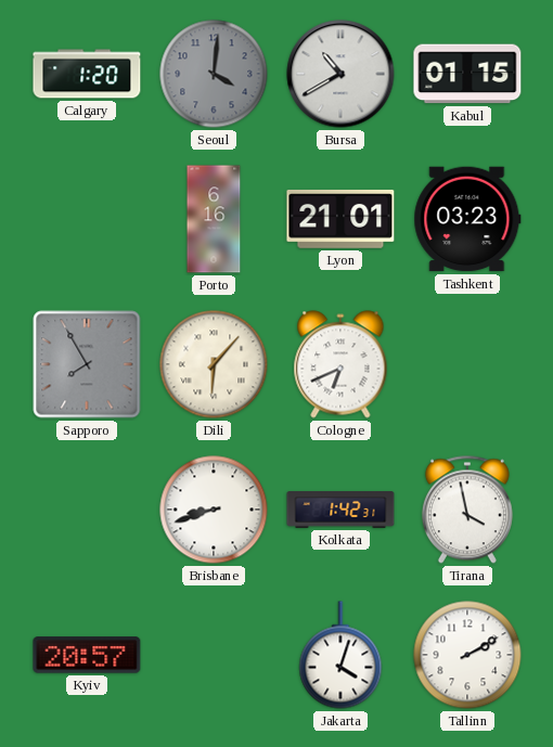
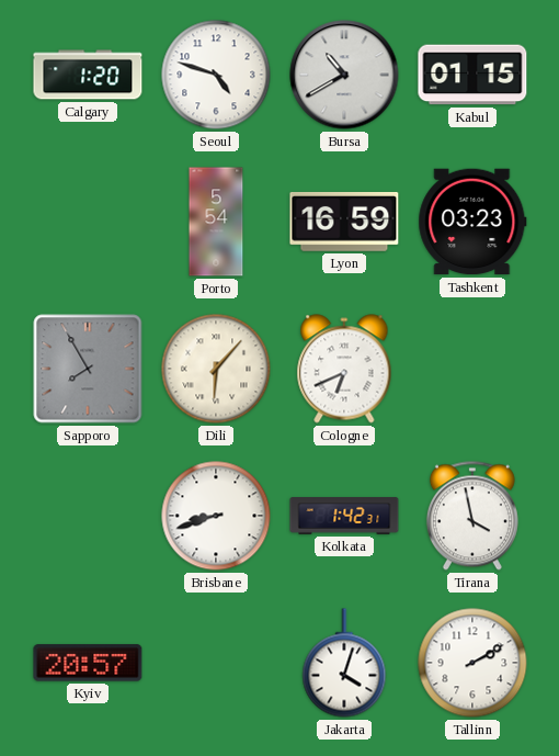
Seoul: 4:01 -> 4:48 (216, 75)
Seoul dial: grey -> white (216, 75)
Porto: 6:16 -> 5:54 (216, 222)
Lyon: 21:01 -> 16:59 (344, 222)
